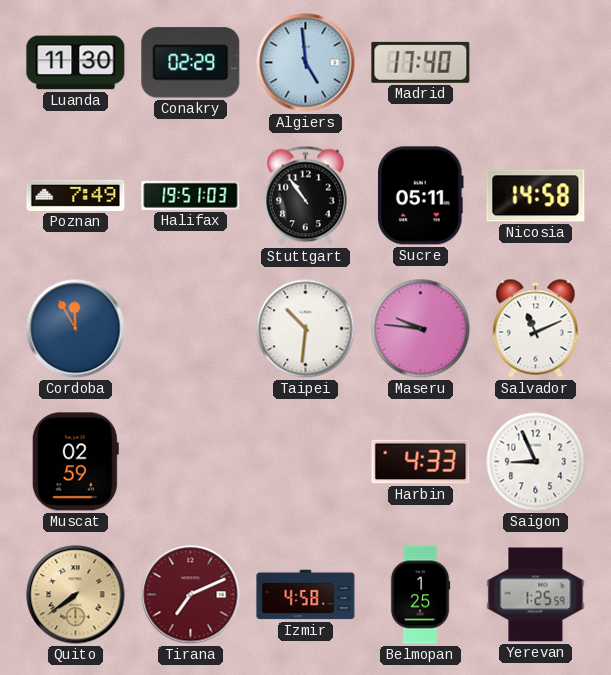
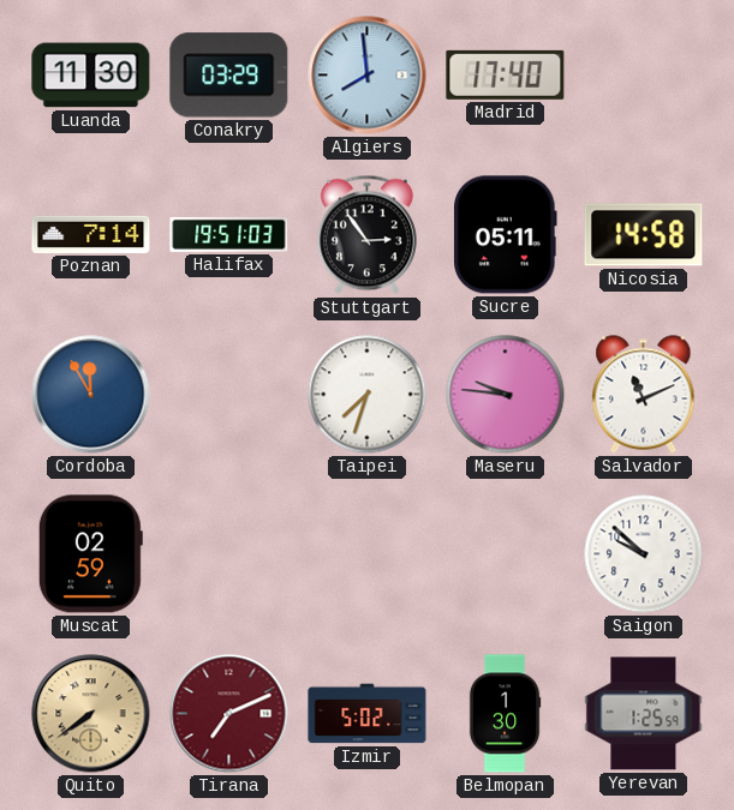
Conakry: 02:29 -> 03:29 (229, 76)
Algiers: 4:59 -> 7:59 (368, 76)
Poznan: 7:49 -> 7:14 (91, 234)
Stuttgart: 10:54 -> 2:54 (366, 235)
Taipei: 10:31 -> 7:33 (368, 395)
Harbin: 4:33 -> none (421, 462)
Saigon: 8:56 -> 9:52 (644, 554)
Izmir: 4:58 -> 5:02 (368, 714)
Belmopan: 1:25 -> 1:30 (505, 714)
